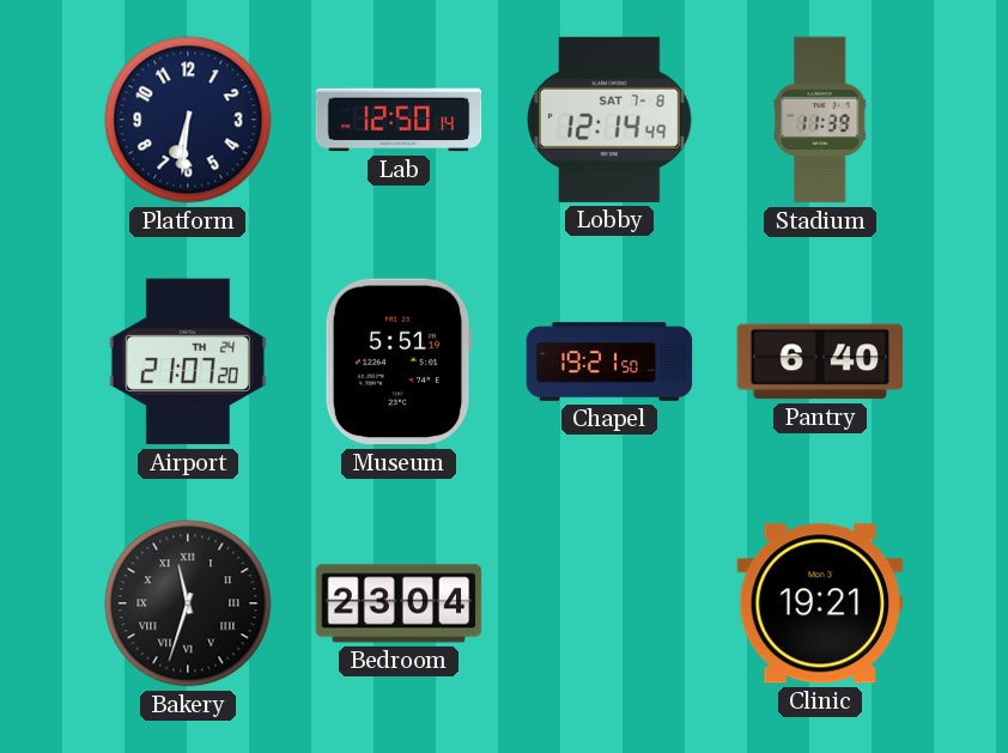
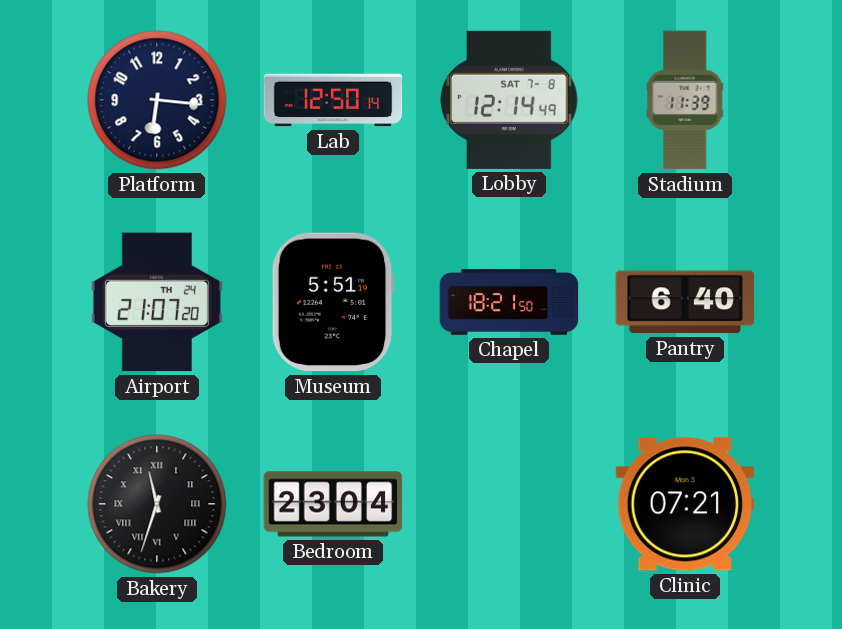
Platform: 6:31 -> 6:16 (157, 100)
Chapel: 19:21 -> 18:21 (509, 302)
Clinic: 19:21 -> 07:21 (685, 504)
